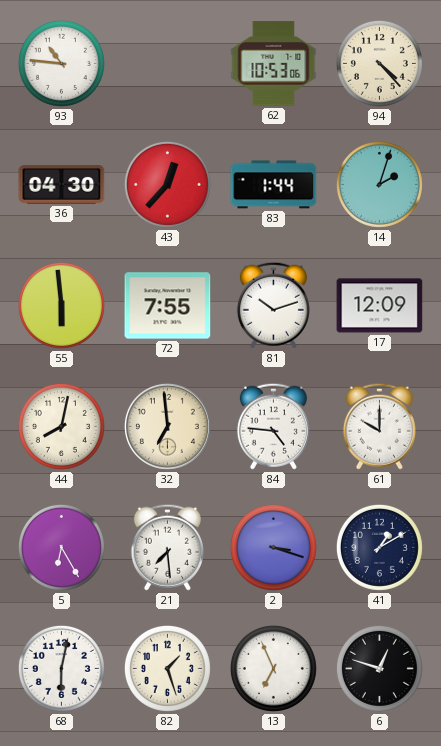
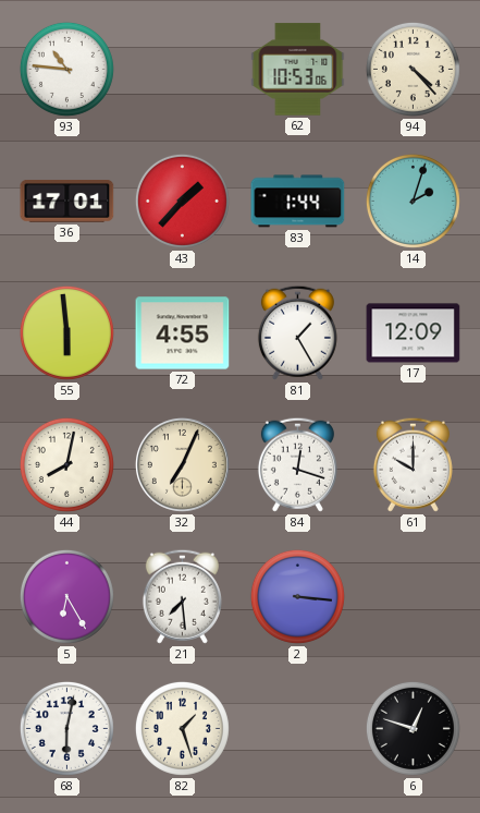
36: 04:30 -> 17:01 (67, 202)
43: 12:37 -> 1:37 (182, 201)
72: 7:55 -> 4:55 (183, 333)
81: 10:12 -> 1:25 (297, 332)
32: 6:59 -> 7:04 (182, 464)
84: 4:46 -> 12:18 (297, 464)
2: 3:18 -> 3:16 (297, 596)
41: 1:10 -> none (379, 547)
13: 6:56 -> none (273, 668)
